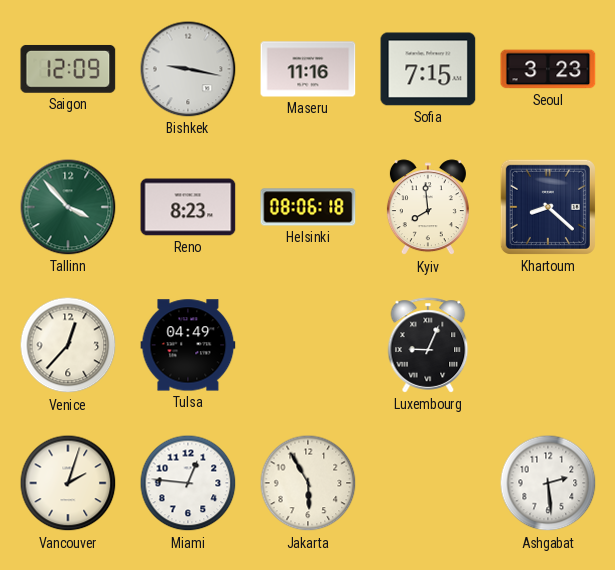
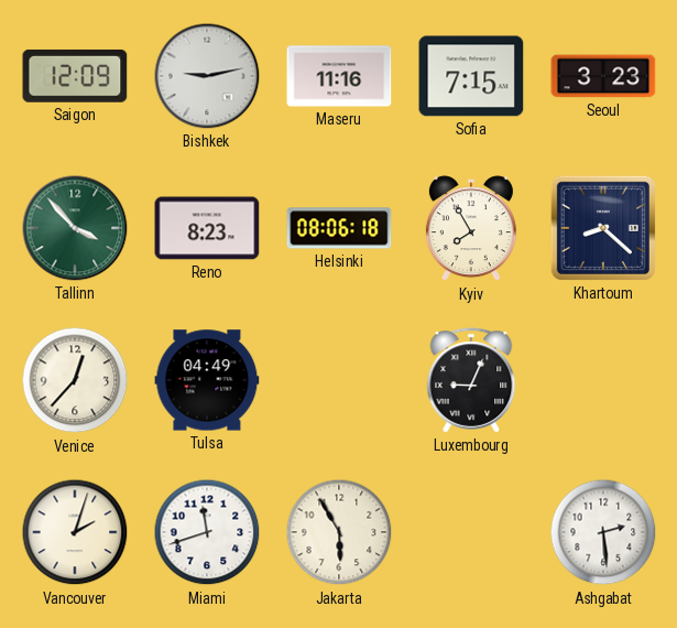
Bishkek: 9:17 -> 9:13 (207, 76)
Kyiv: 7:59 -> 7:55 (471, 229)
Miami: 12:46 -> 11:42 (207, 532)
